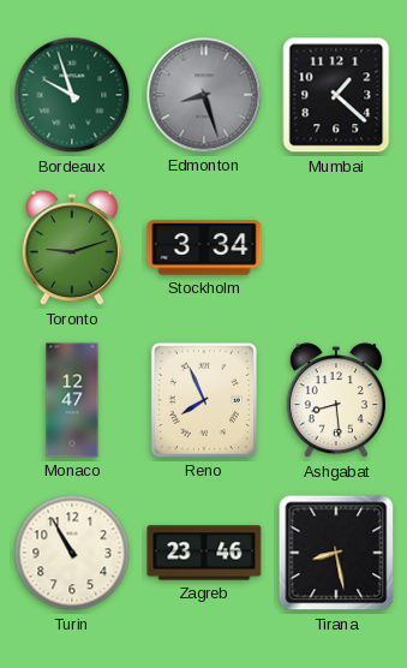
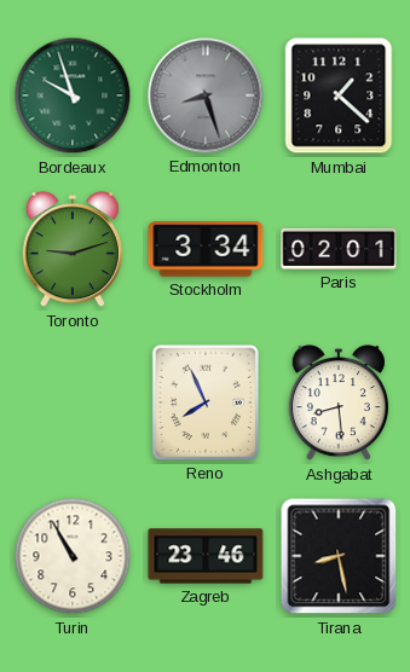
Paris: none -> 02:01 (339, 249)
Monaco: 12:47 -> none (72, 400)
